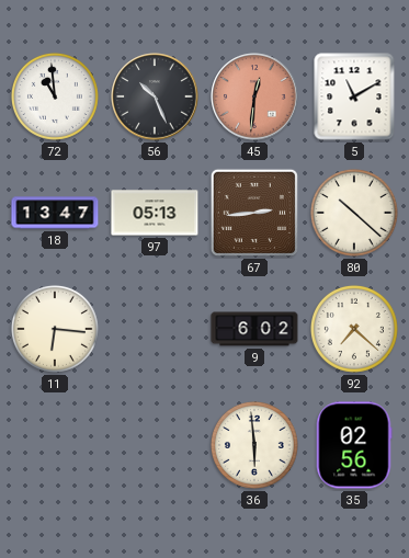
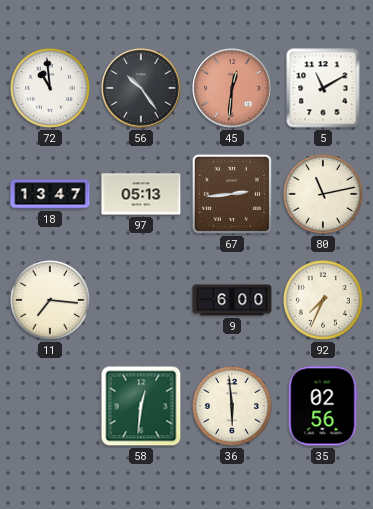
56: 10:26 -> 10:24 (141, 88)
80: 10:22 -> 11:13 (323, 194)
11: 6:16 -> 7:16 (50, 300)
9: 6:02 -> 6:00 (232, 300)
92: 7:22 -> 7:34 (323, 300)
58: none -> 12:31 (141, 406)
